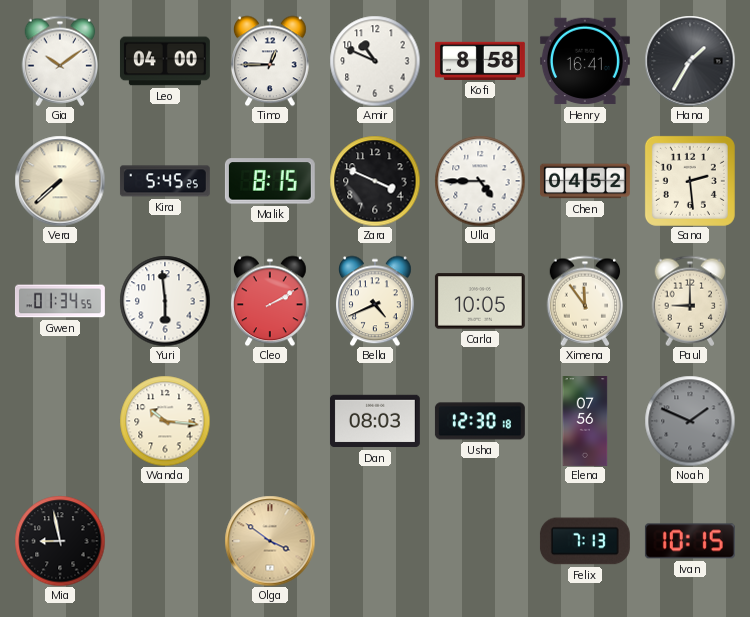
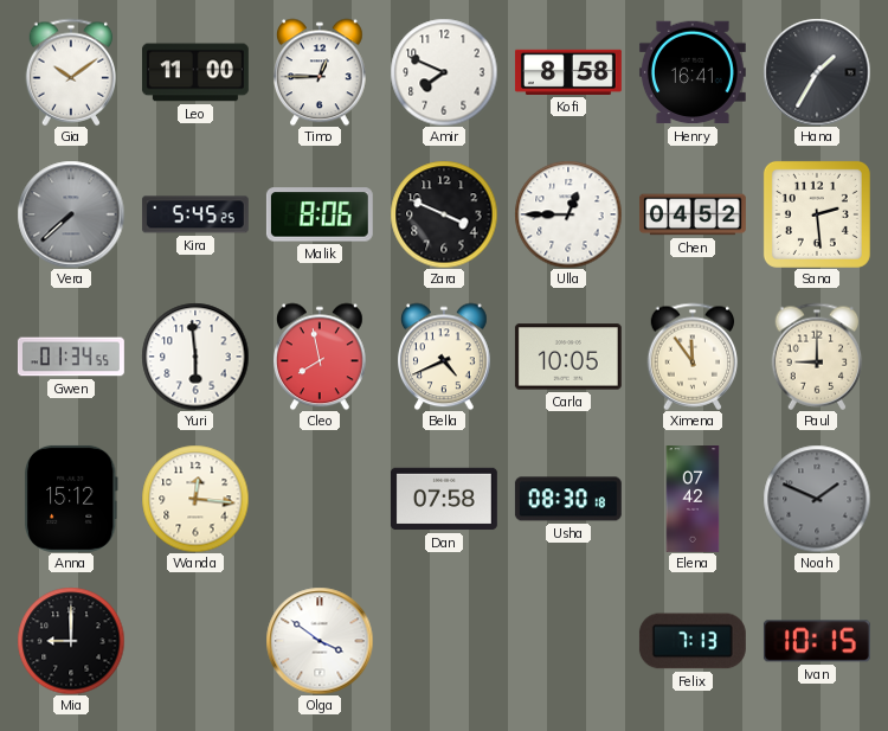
Leo: 04:00 -> 11:00 (195, 72)
Amir: 10:49 -> 7:49 (444, 72)
Vera dial: cream -> grey (71, 214)
Malik: 8:15 -> 8:06 (320, 214)
Ulla: 4:45 -> 12:45 (568, 214)
Cleo: 2:10 -> 7:58 (321, 357)
Anna: none -> 15:12 (71, 499)
Wanda: 10:16 -> 12:16 (195, 499)
Dan: 08:03 -> 07:58 (444, 499)
Usha: 12:30 -> 08:30 (568, 499)
Elena: 07:56 -> 07:42 (693, 500)
Mia: 8:58 -> 9:00 (71, 641)
Olga dial: champagne -> white (320, 641)
